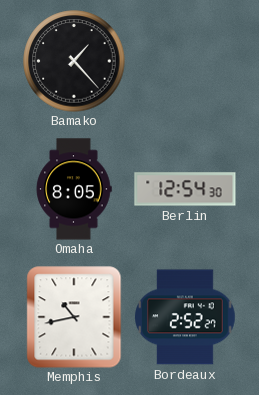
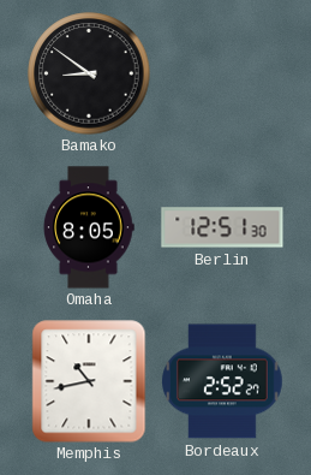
Bamako: 1:23 -> 8:51 (89, 73)
Berlin: 12:54 -> 12:51 (222, 227)
